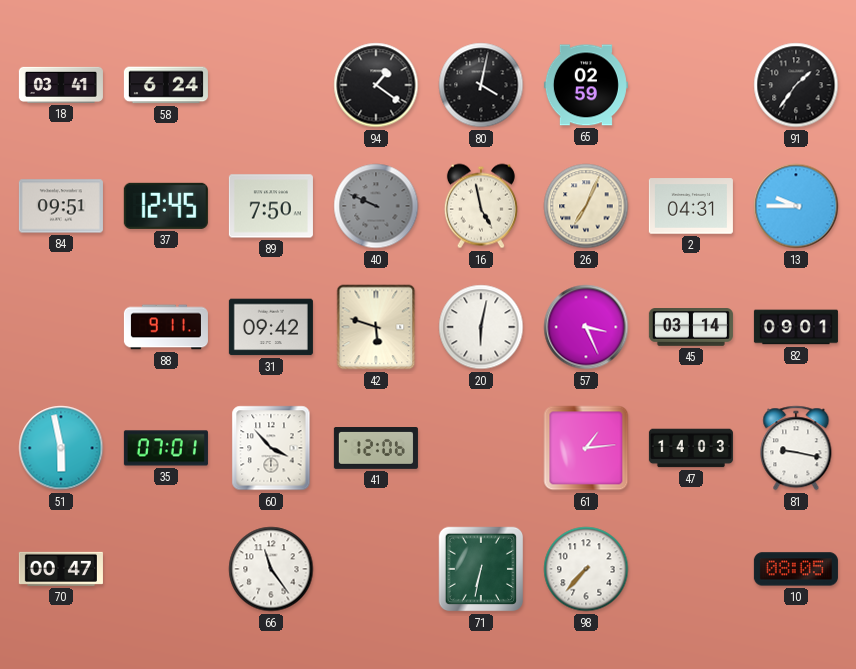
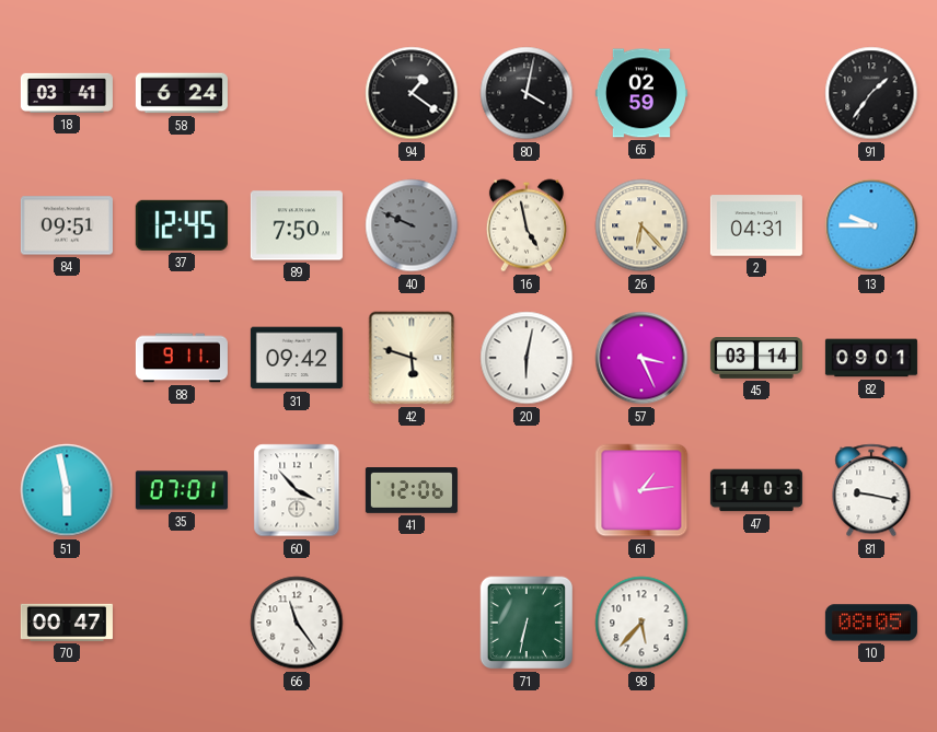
26: 7:04 -> 6:23 (641, 225)
98: 7:37 -> 5:37 (641, 623)
